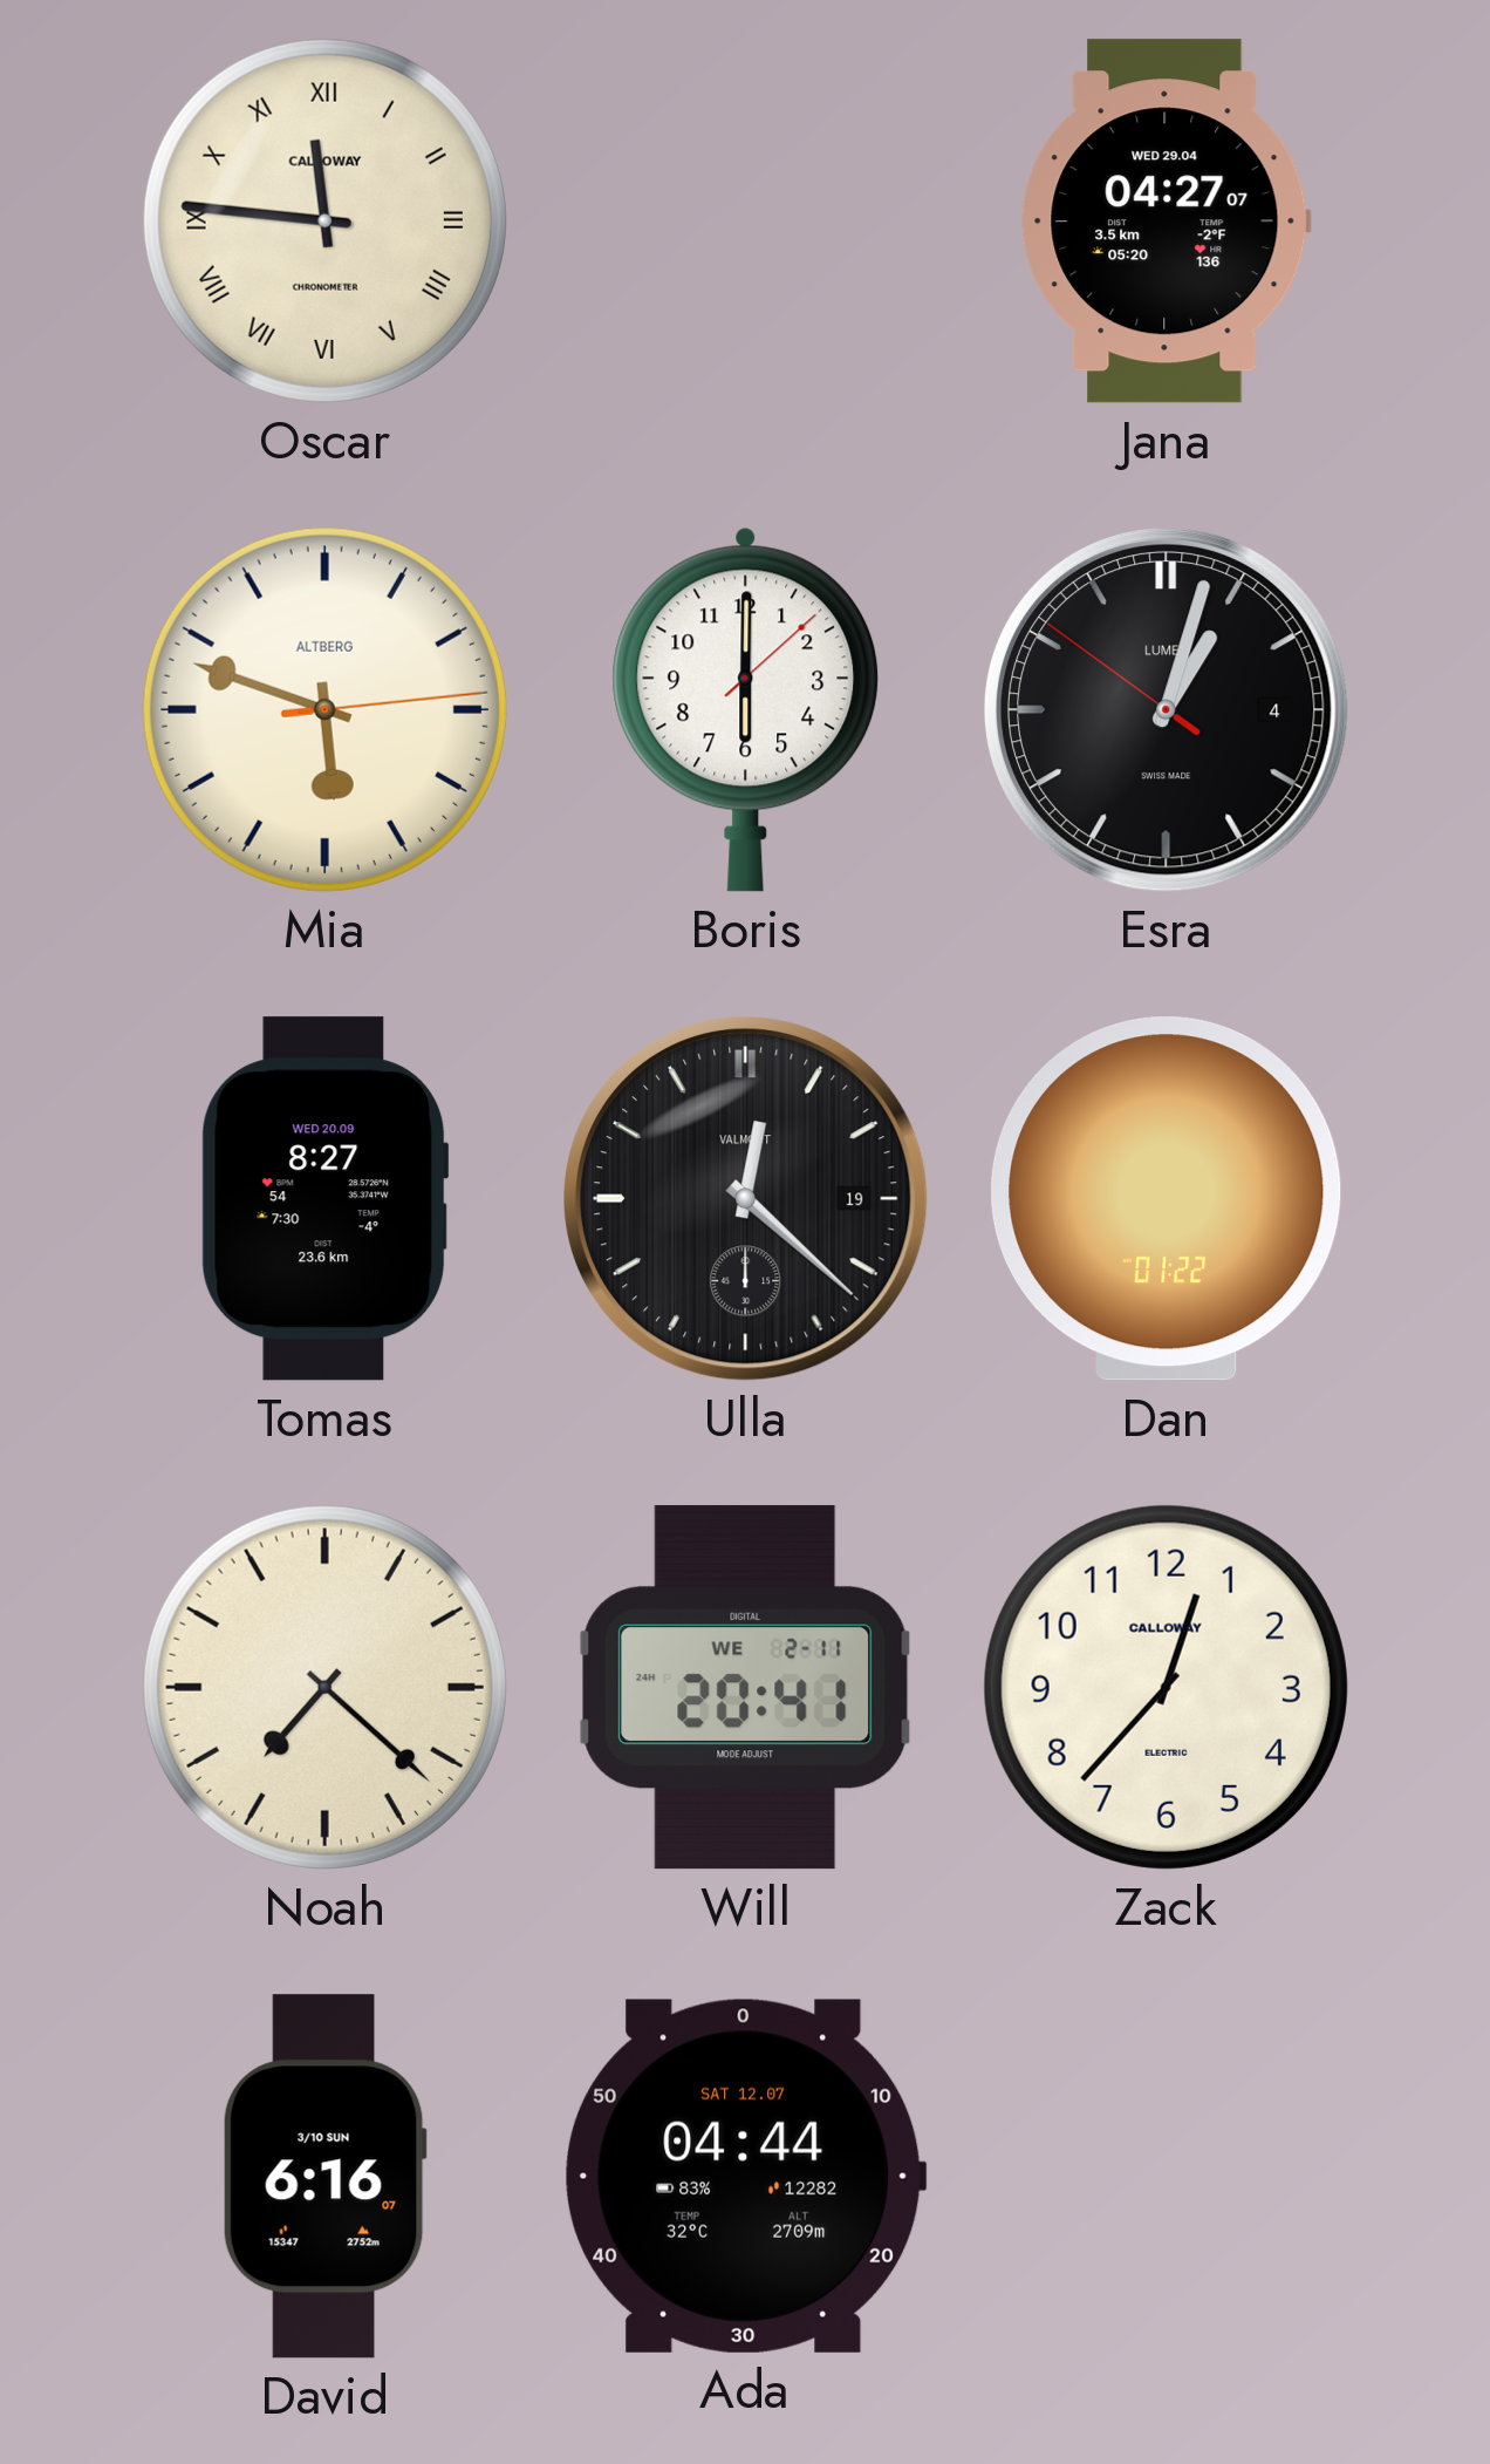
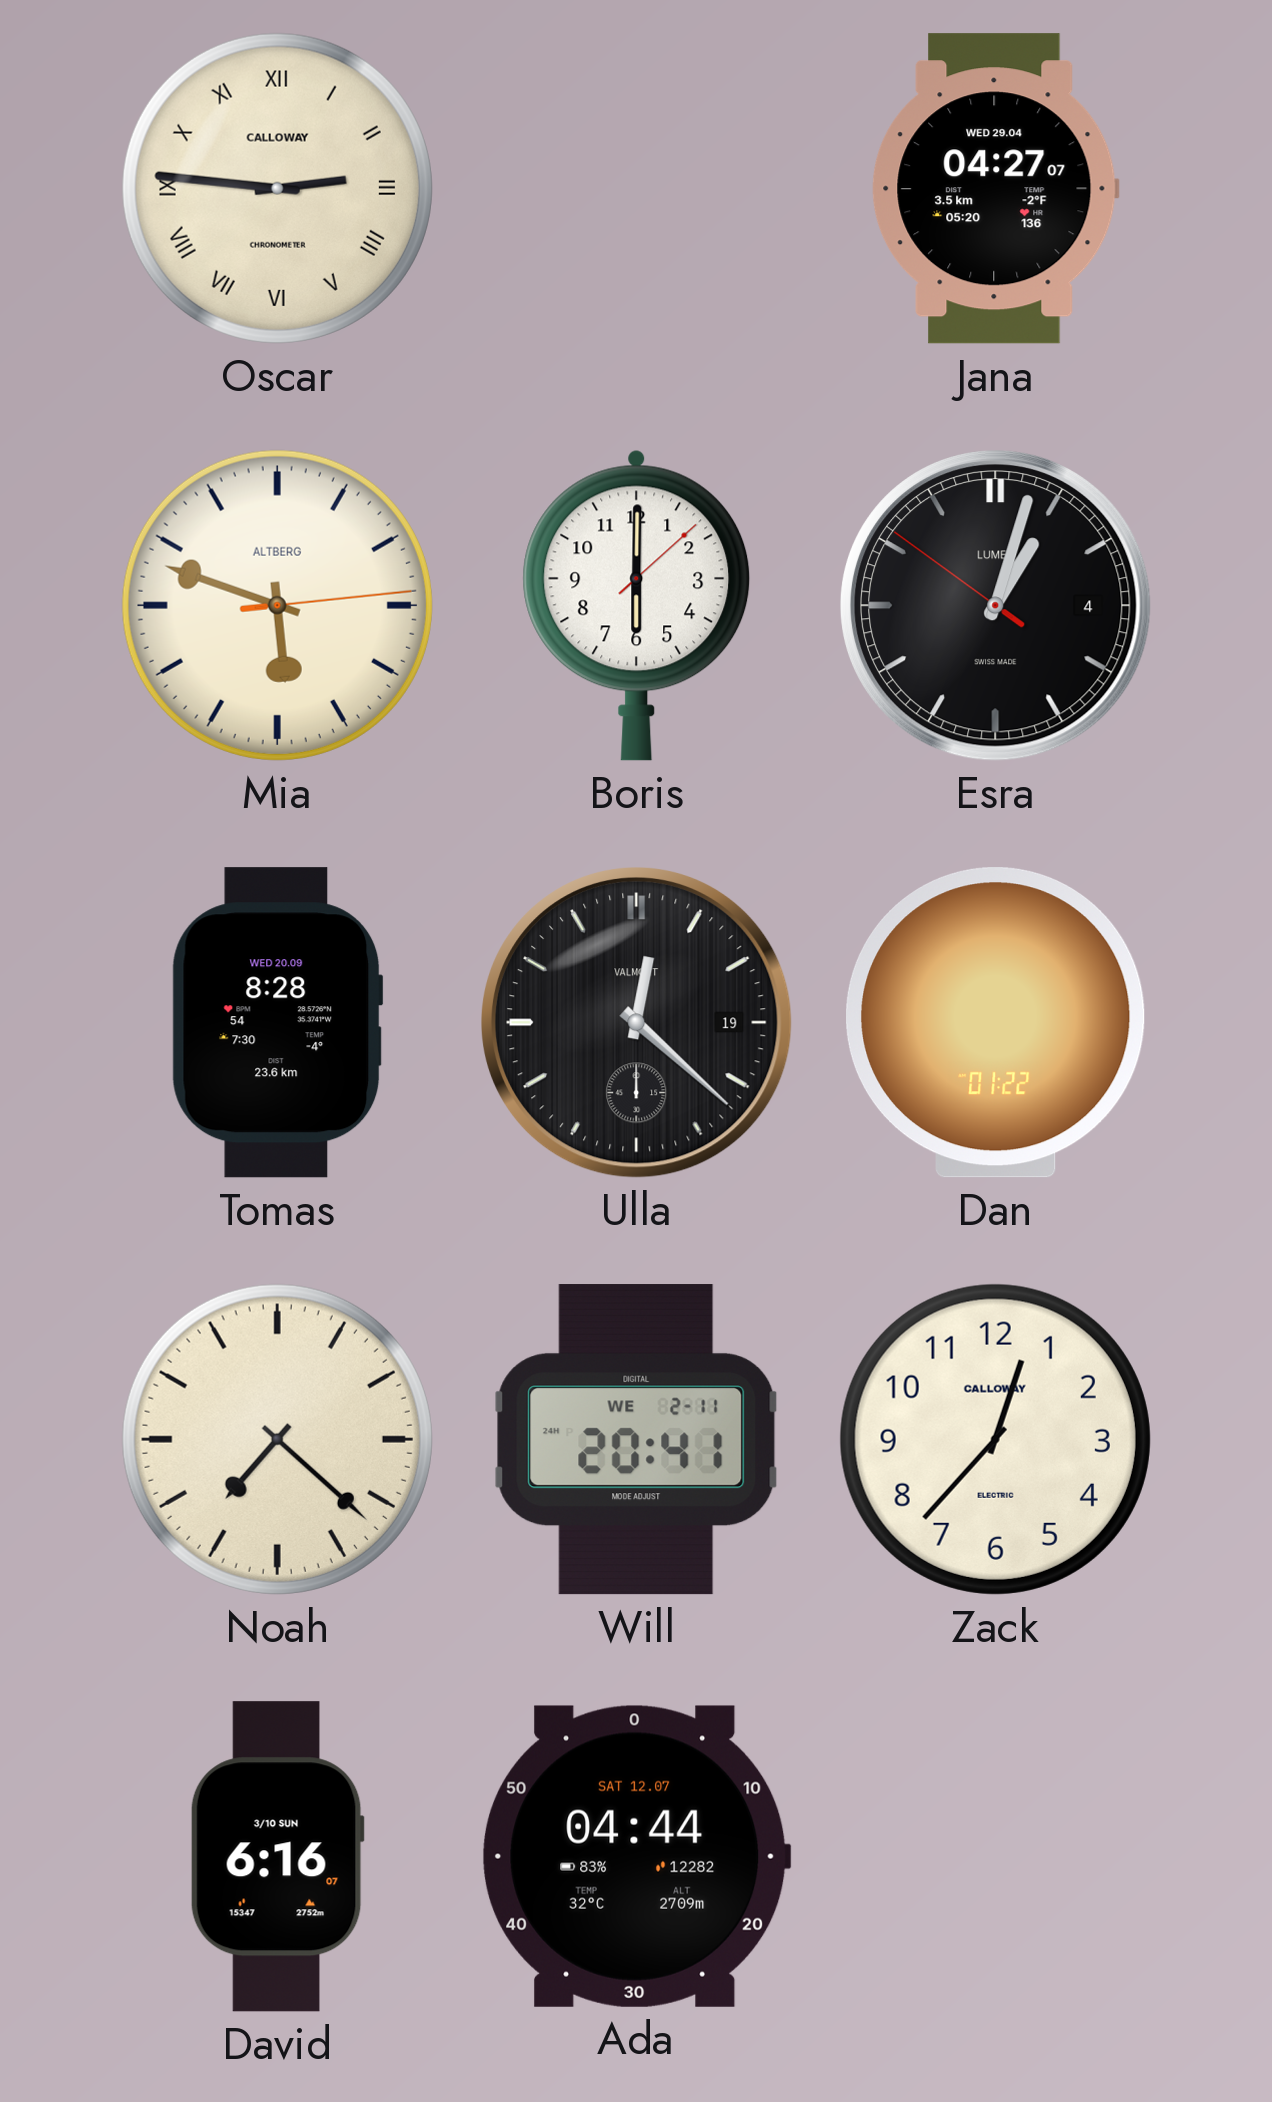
Oscar: 11:46 -> 2:46 (277, 188)
Tomas: 8:27 -> 8:28 (277, 1023)
